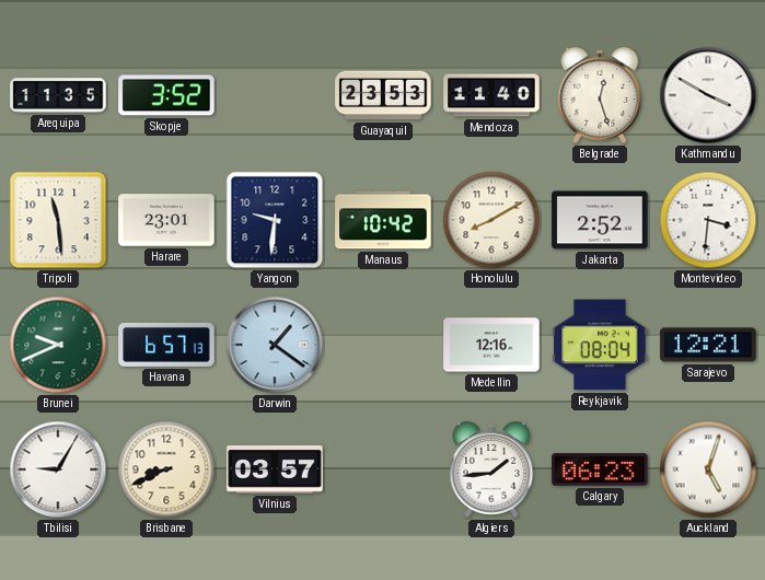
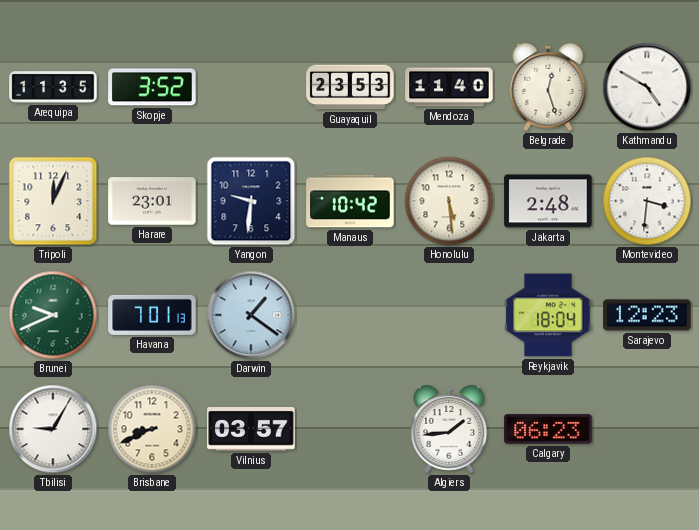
Kathmandu: 3:50 -> 4:50 (647, 87)
Tripoli: 11:29 -> 12:04 (53, 201)
Honolulu: 8:10 -> 5:29 (449, 201)
Jakarta: 2:52 -> 2:48 (548, 201)
Havana: 6:57 -> 7:01 (152, 315)
Medellin: 12:16 -> none (491, 345)
Reykjavik: 08:04 -> 18:04 (548, 315)
Sarajevo: 12:21 -> 12:23 (647, 315)
Auckland: 5:03 -> none (708, 469)
